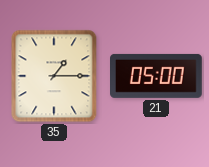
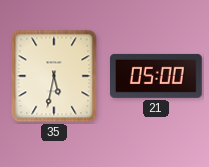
35: 1:15 -> 5:32 (54, 76)
